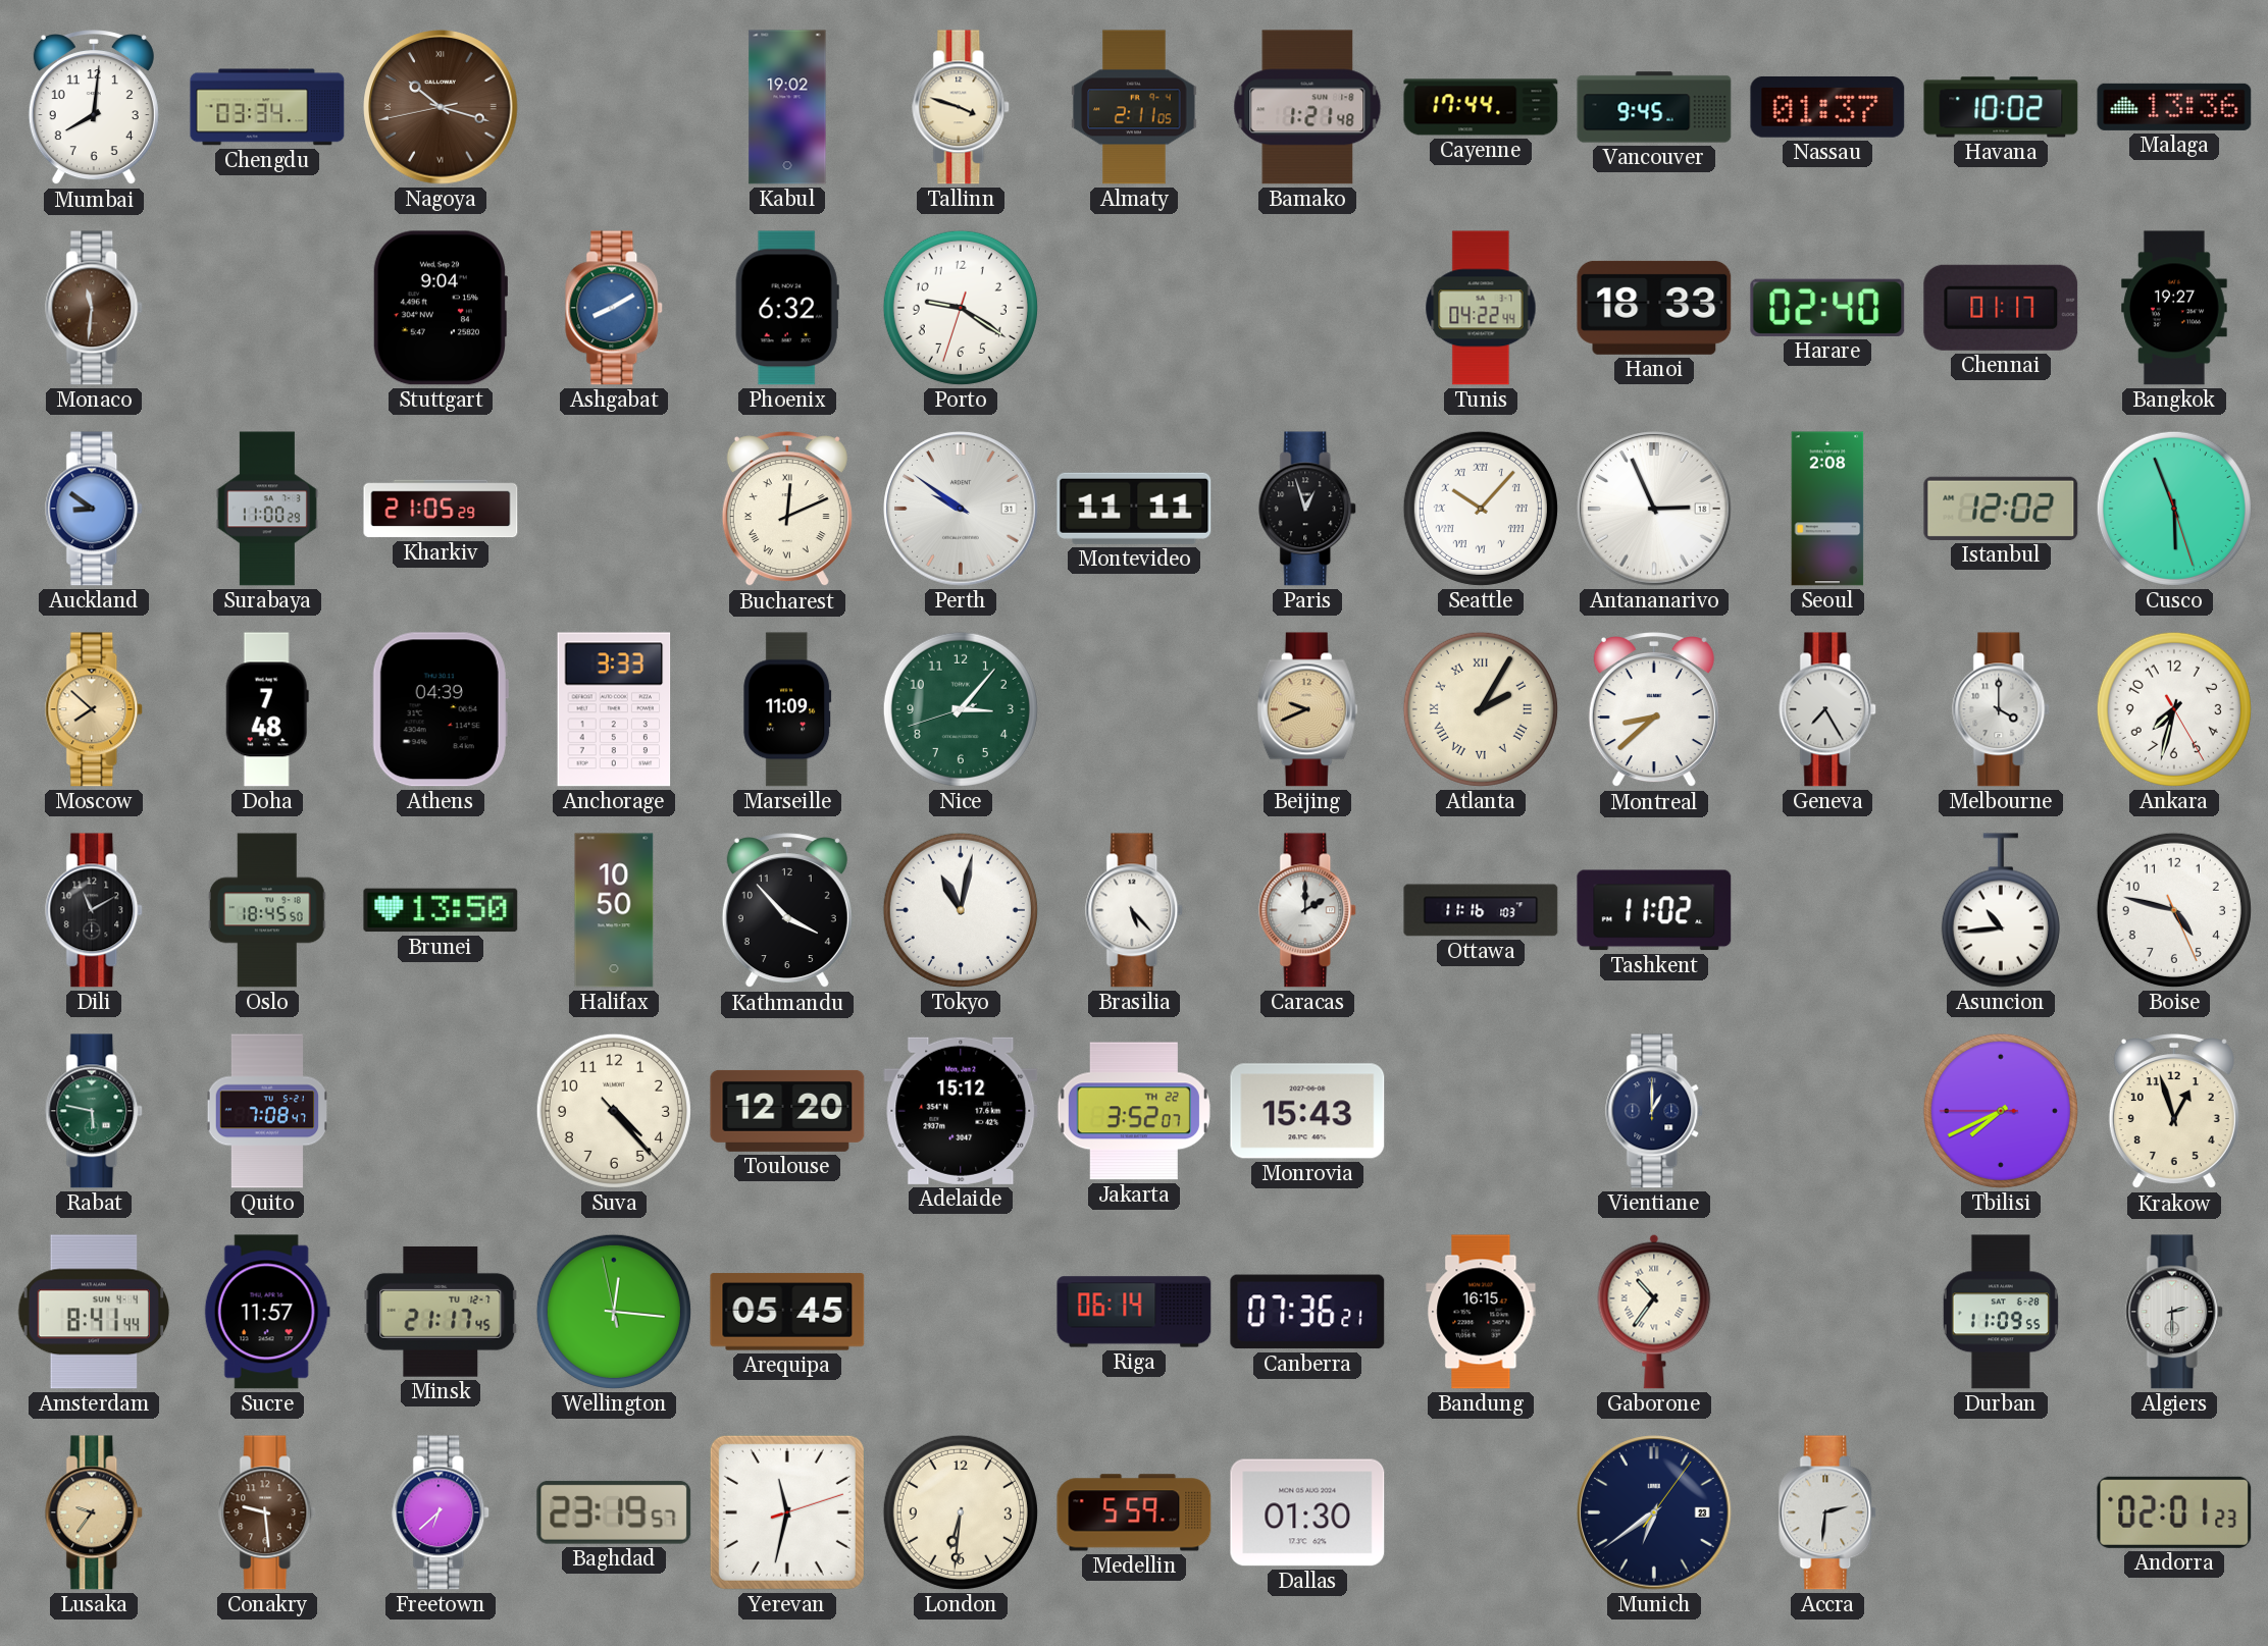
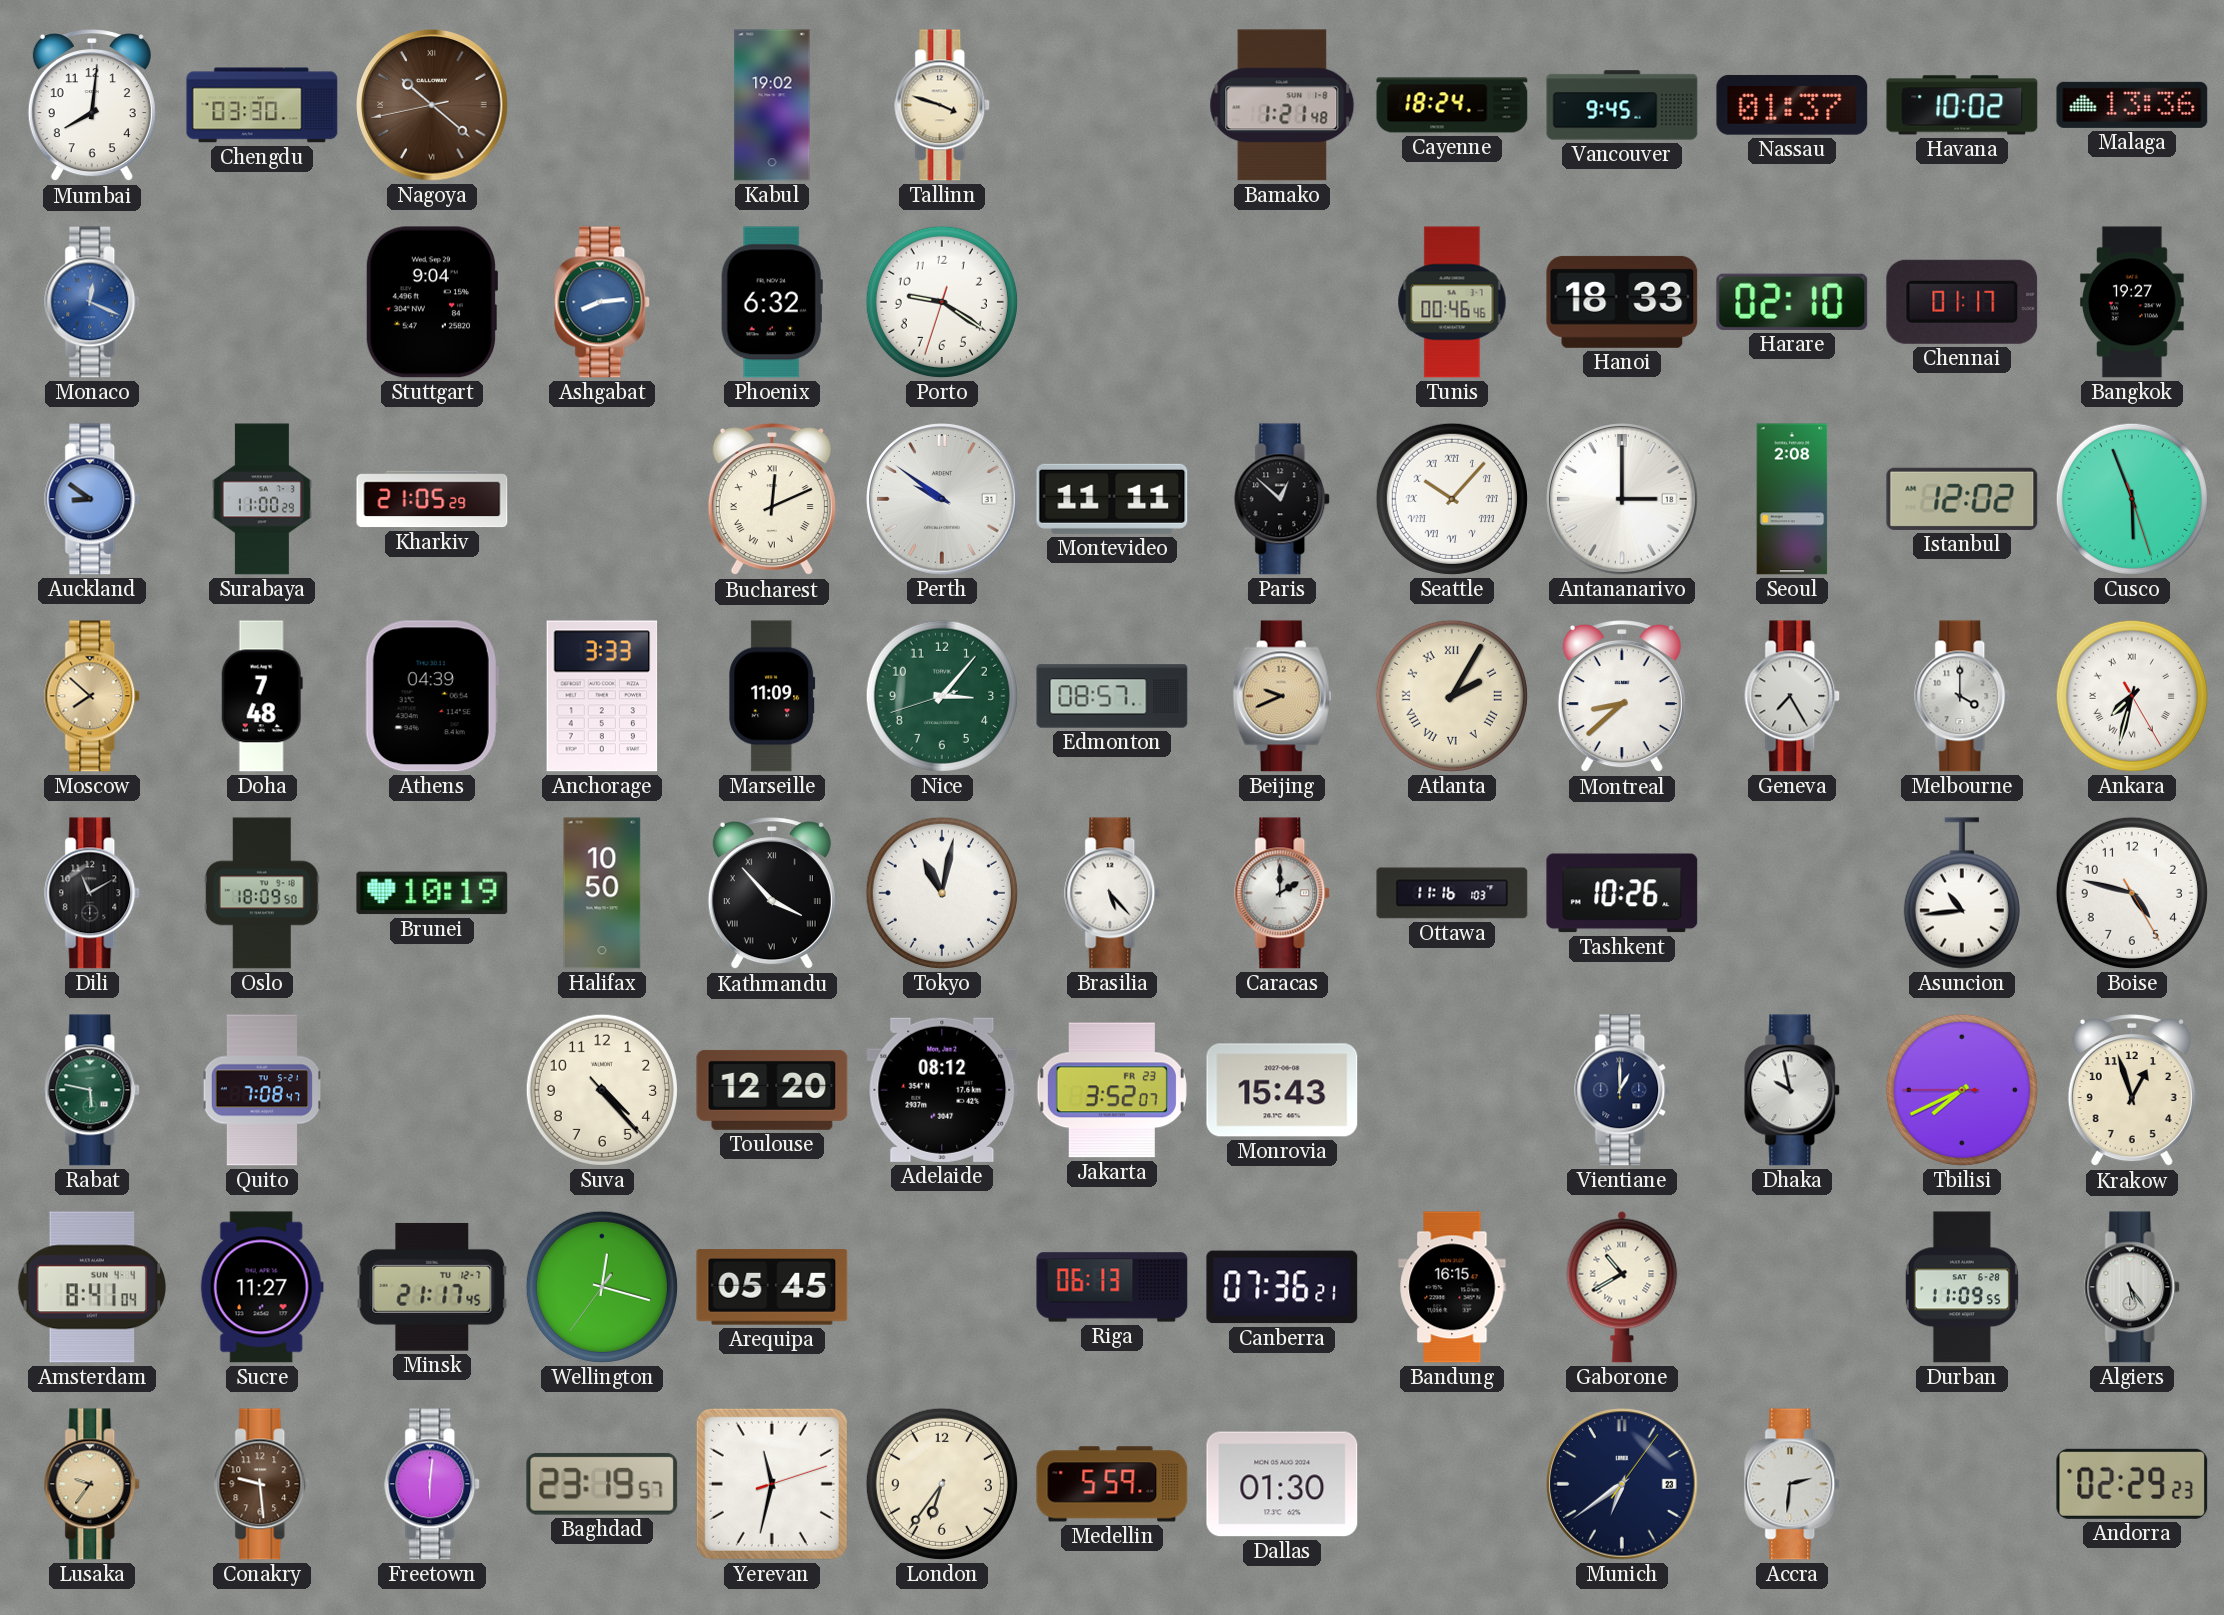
Chengdu: 03:34 -> 03:30 (262, 105)
Nagoya: 10:17 -> 10:21 (432, 105)
Almaty: 2:11 -> none (1134, 107)
Cayenne: 17:44 -> 18:24 (1452, 105)
Monaco: 11:31 -> 12:19 (93, 302)
Monaco dial: brown -> blue (93, 302)
Ashgabat: 8:10 -> 8:14 (603, 302)
Tunis: 04:22 -> 00:46 (1452, 302)
Harare: 02:40 -> 02:10 (1792, 302)
Paris: 12:57 -> 12:52 (1283, 499)
Antananarivo: 2:56 -> 3:00 (1622, 499)
Edmonton: none -> 08:57 (1112, 696)
Ankara numerals: Arabic -> Roman (2132, 696)
Oslo: 18:45 -> 18:09 (262, 893)
Brunei: 13:50 -> 10:19 (432, 893)
Kathmandu numerals: Arabic -> Roman (772, 894)
Tashkent: 11:02 -> 10:26 (1622, 893)
Boise: 4:47:26 -> 4:47:25 (2132, 893)
Adelaide: 15:12 -> 08:12 (942, 1090)
Jakarta date: TH 22 -> FR 23 (1112, 1090)
Dhaka: none -> 9:58 (1793, 1090)
Amsterdam: 8:41:44 -> 8:41:04 (92, 1287)
Sucre: 11:57 -> 11:27 (262, 1287)
Wellington: 12:15 -> 12:17 (602, 1287)
Riga: 06:14 -> 06:13 (1112, 1287)
Gaborone: 10:36 -> 10:40 (1622, 1287)
Algiers: 2:30 -> 5:24 (2133, 1287)
Freetown: 6:38 -> 6:01 (433, 1484)
London: 6:31 -> 6:36 (942, 1484)
Andorra: 02:01 -> 02:29 (2132, 1484)
